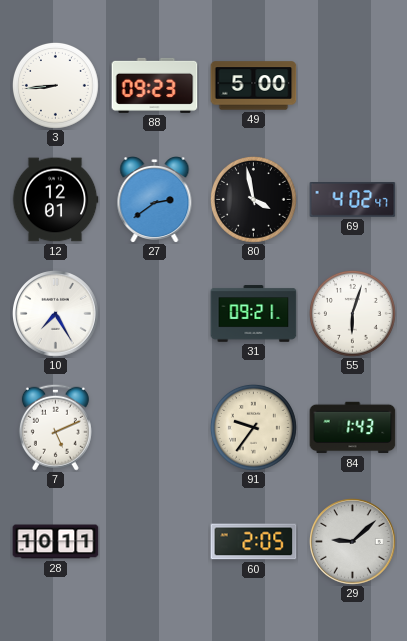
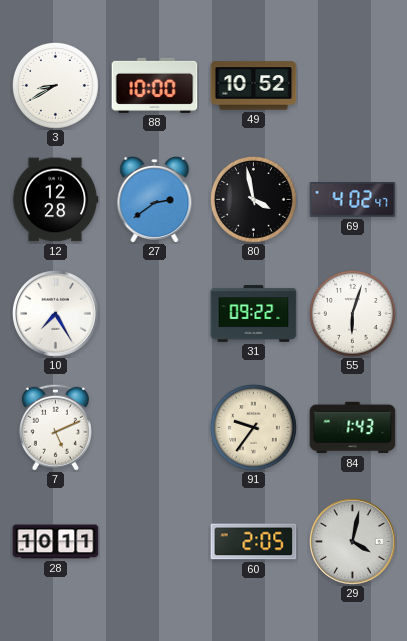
3: 8:44 -> 8:40 (55, 85)
88: 09:23 -> 10:00 (155, 85)
49: 5:00 -> 10:52 (254, 86)
12: 12:01 -> 12:28 (55, 200)
31: 09:21 -> 09:22 (254, 314)
29: 9:08 -> 4:02 (353, 542)
